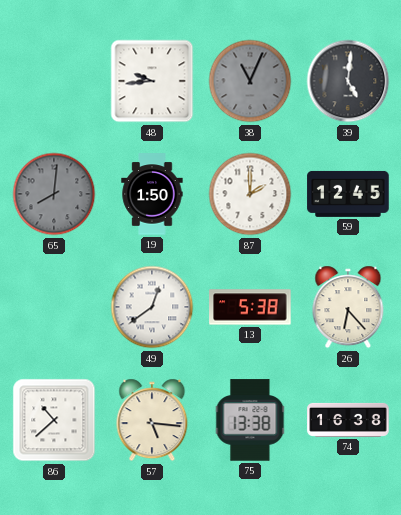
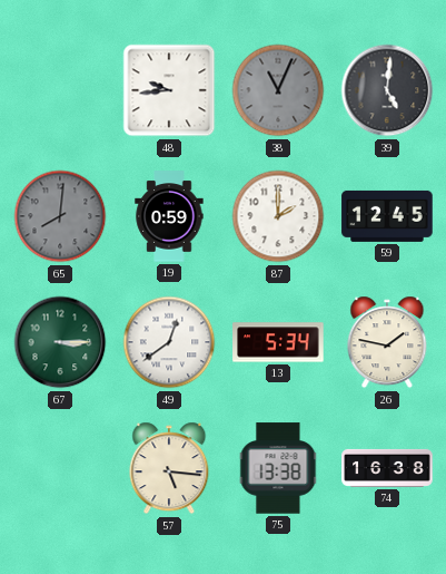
19: 1:50 -> 0:59 (169, 216)
67: none -> 3:15 (60, 342)
13: 5:38 -> 5:34 (278, 342)
26: 6:23 -> 1:47 (387, 342)
86: 10:38 -> none (54, 420)
